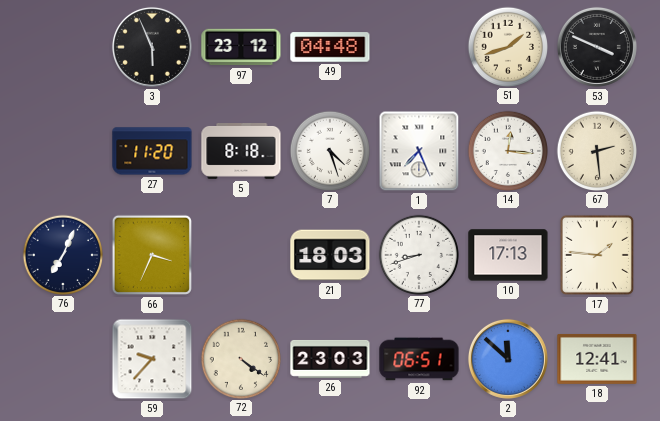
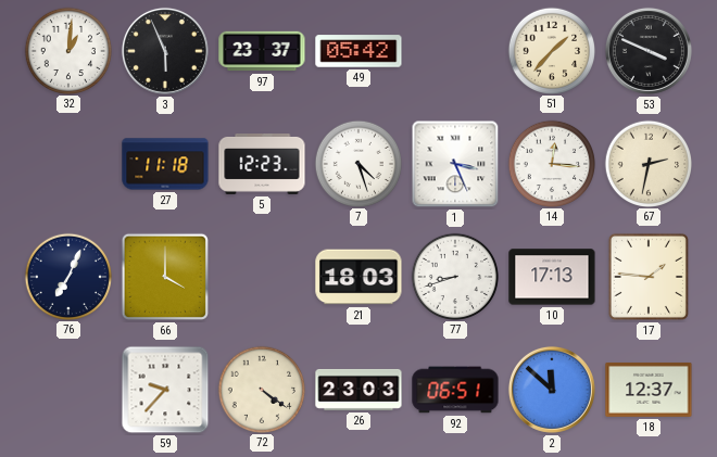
32: none -> 1:01 (67, 50)
97: 23:12 -> 23:37 (262, 51)
49: 04:48 -> 05:42 (358, 51)
51: 1:42 -> 1:37 (551, 50)
27: 11:20 -> 11:18 (165, 164)
5: 8:18 -> 12:23 (262, 165)
1: 7:26 -> 3:26 (455, 164)
67: 2:29 -> 2:32 (647, 163)
66: 3:34 -> 4:00 (165, 277)
18: 12:41 -> 12:37 (649, 390)
